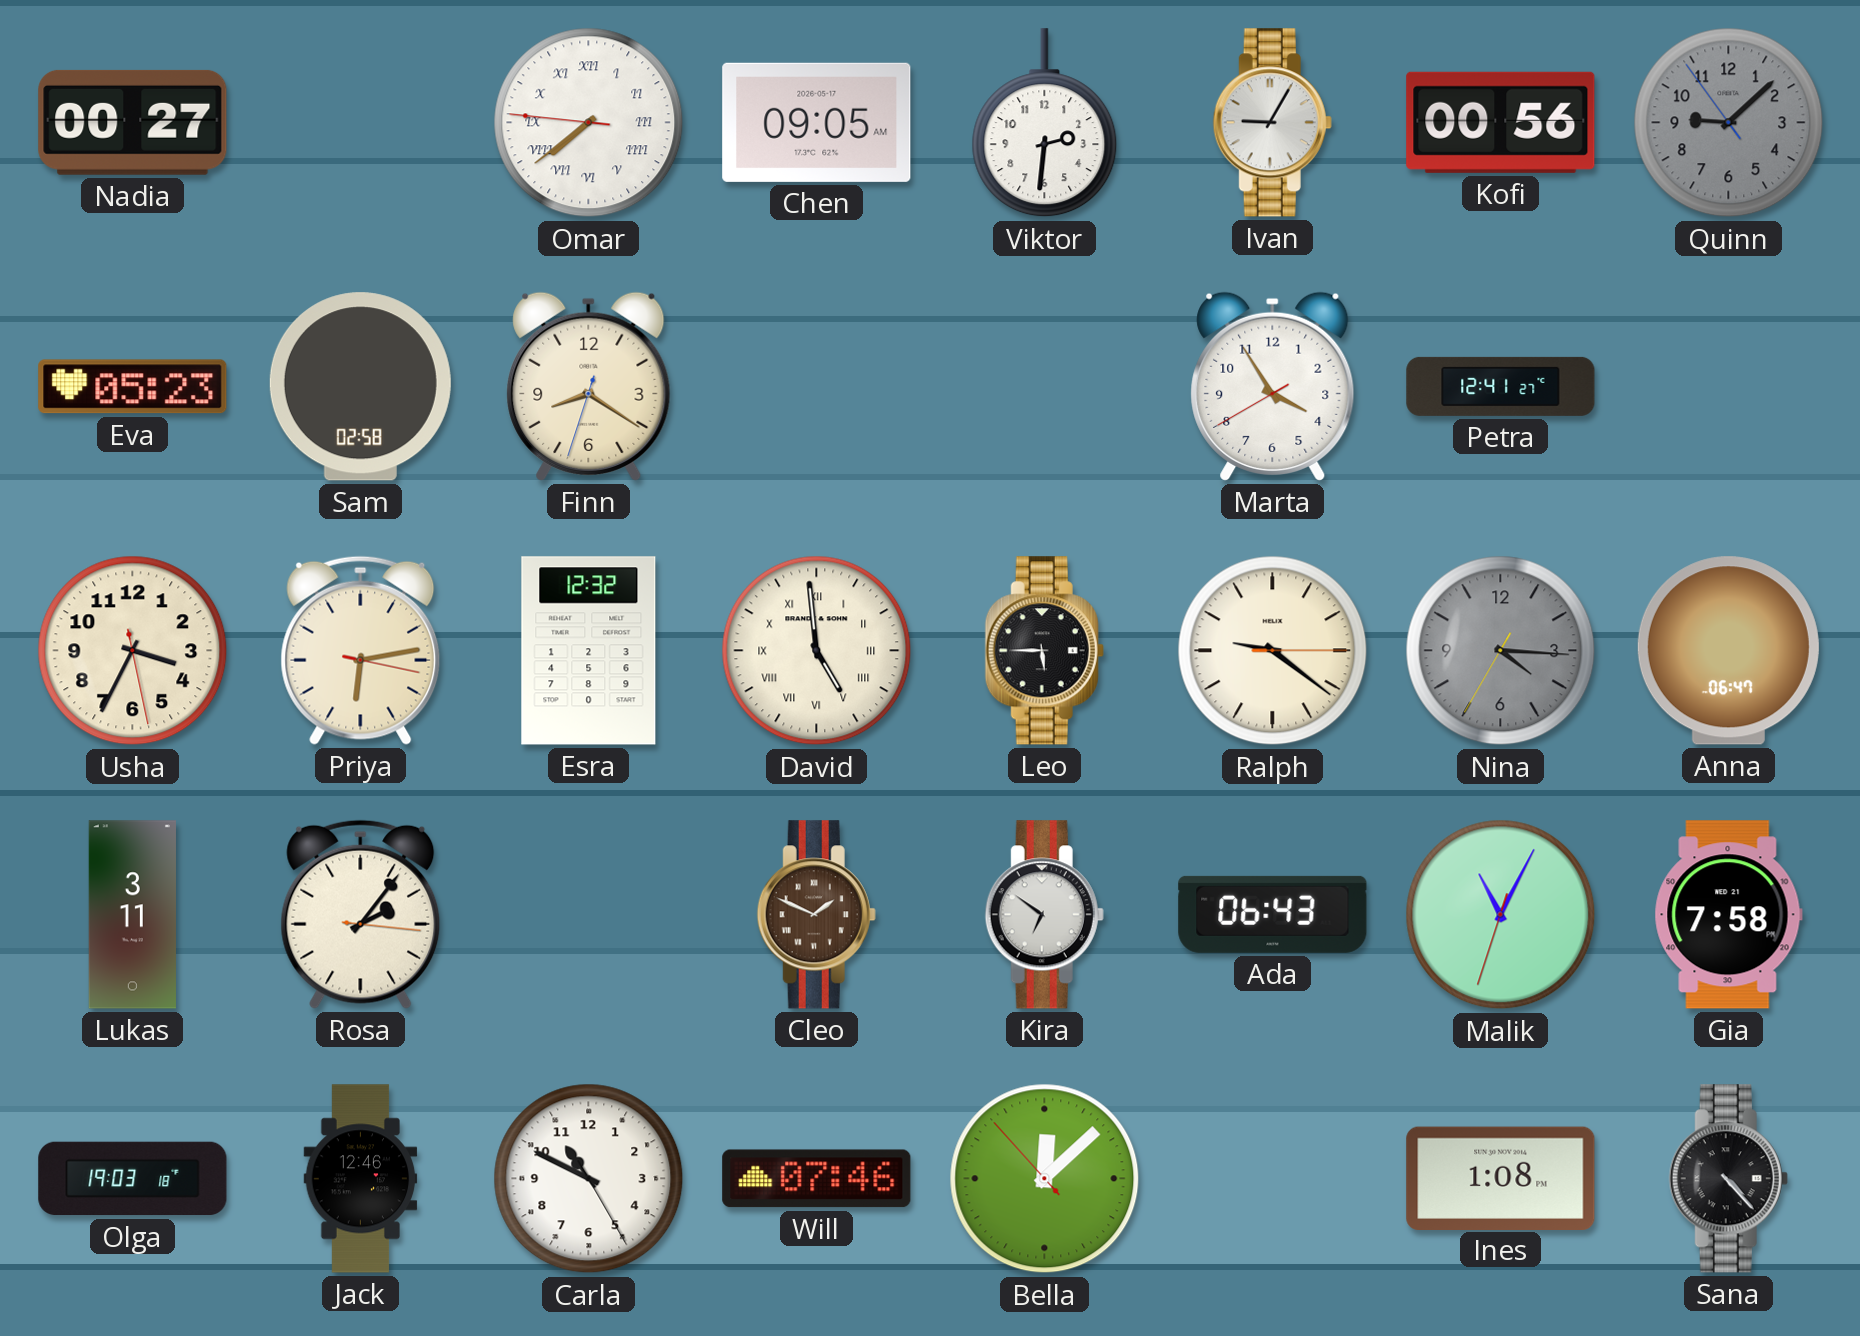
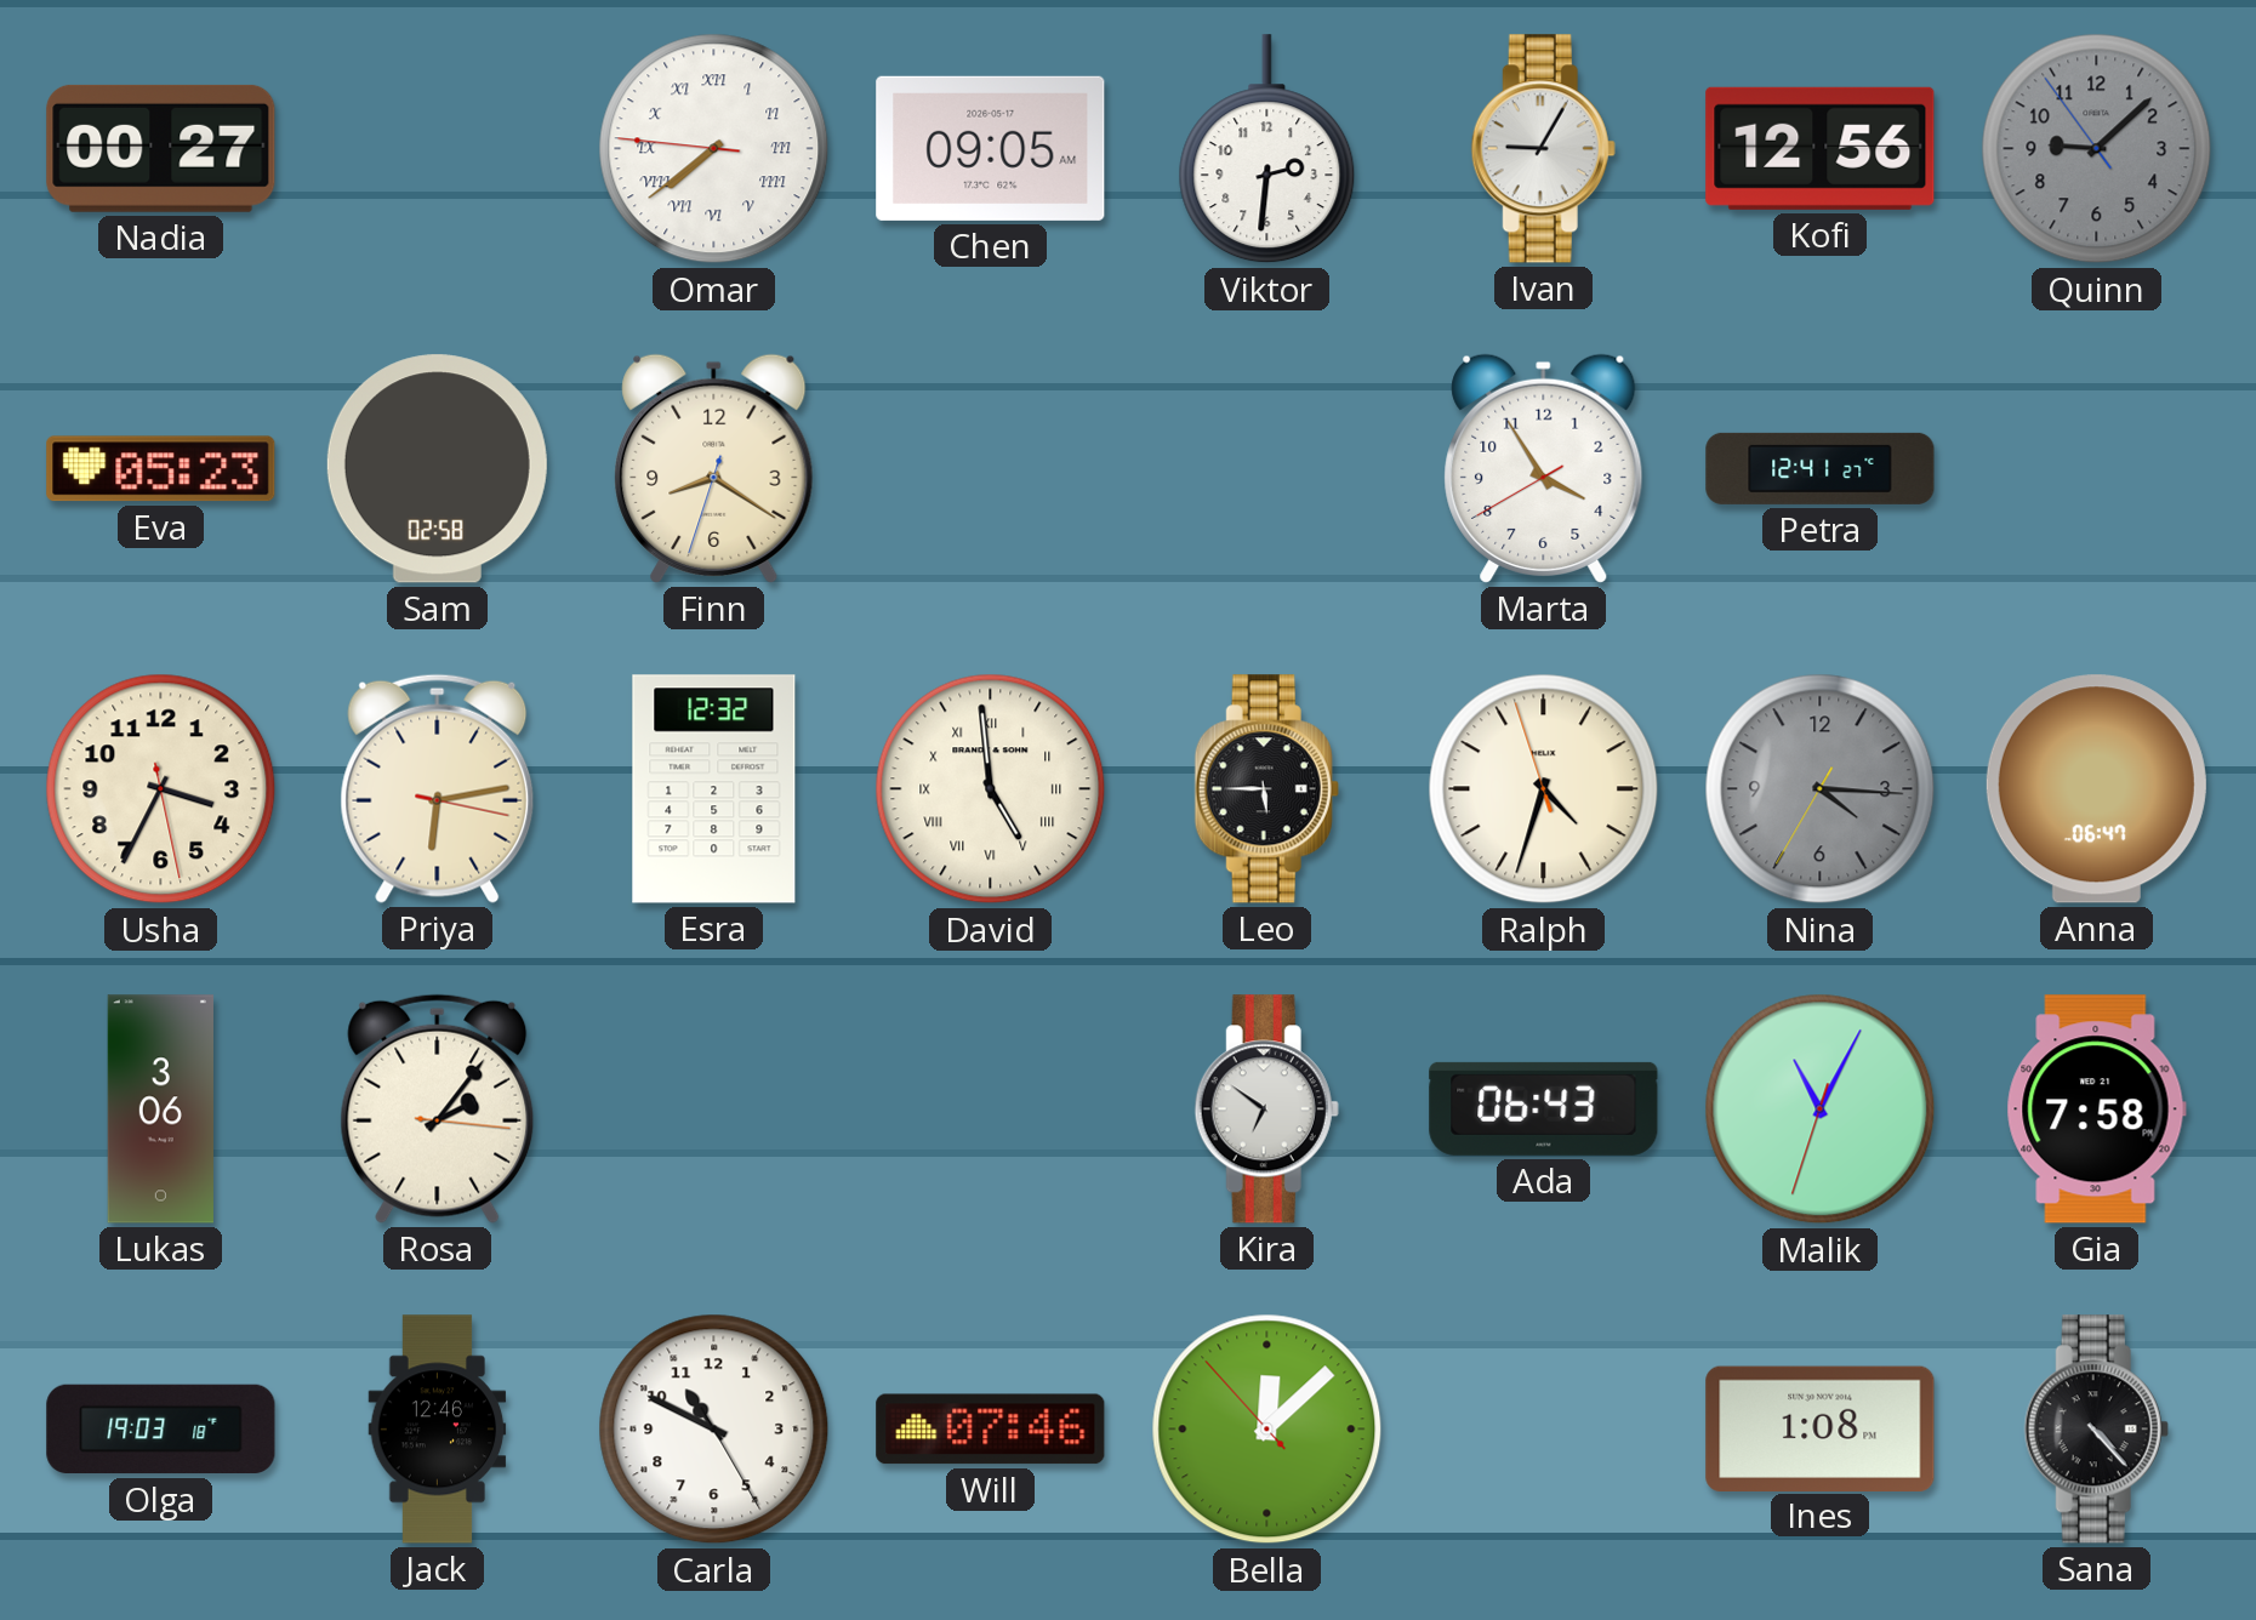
Kofi: 00:56 -> 12:56 (1821, 148)
Ralph: 9:21 -> 4:32 (1544, 789)
Lukas: 3:11 -> 3:06 (160, 1110)
Cleo: 1:49 -> none (816, 915)
